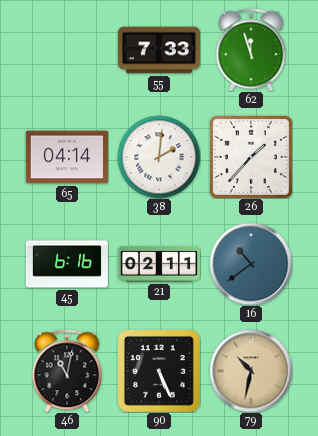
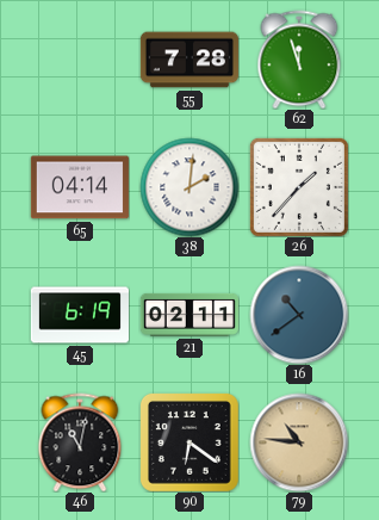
55: 7:33 -> 7:28 (189, 60)
45: 6:16 -> 6:19 (80, 315)
90: 5:26 -> 6:21 (189, 442)
79: 10:32 -> 10:46 (299, 442)
